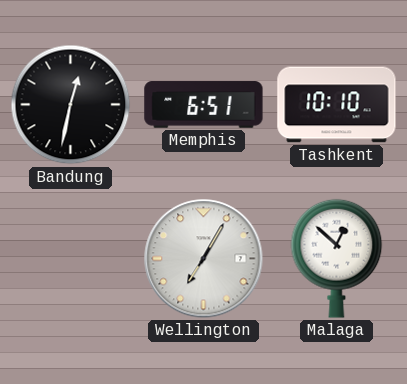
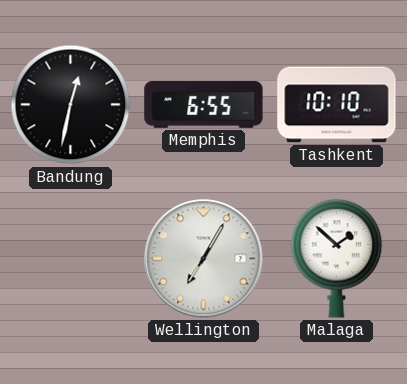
Memphis: 6:51 -> 6:55 (204, 105)
Malaga: 12:52 -> 1:52 (337, 258)
